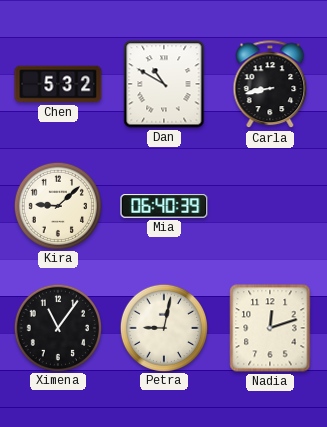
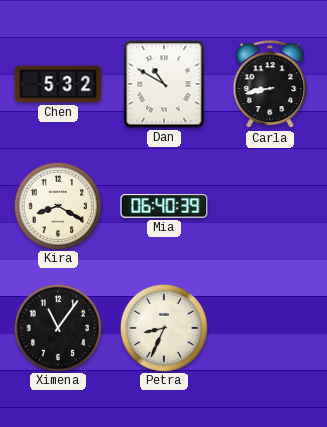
Kira: 9:08 -> 8:20 (57, 205)
Petra: 9:02 -> 8:34 (163, 327)
Nadia: 12:12 -> none (270, 328)
